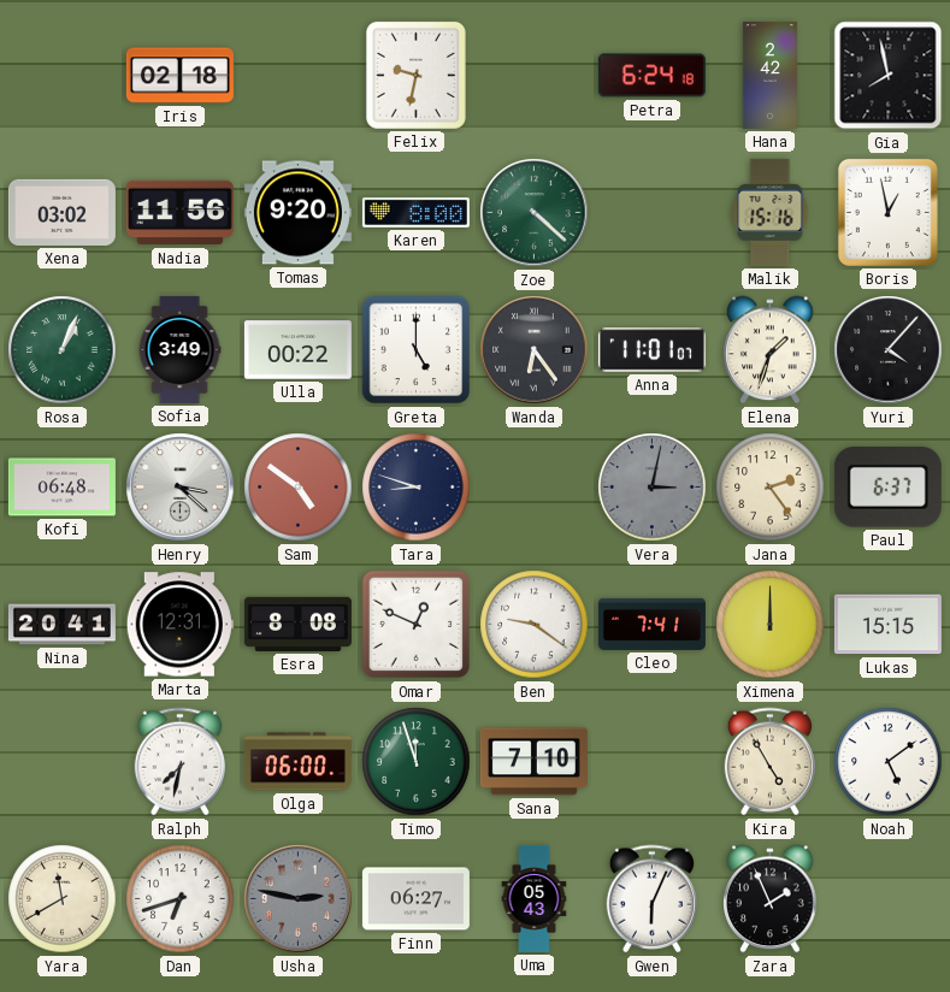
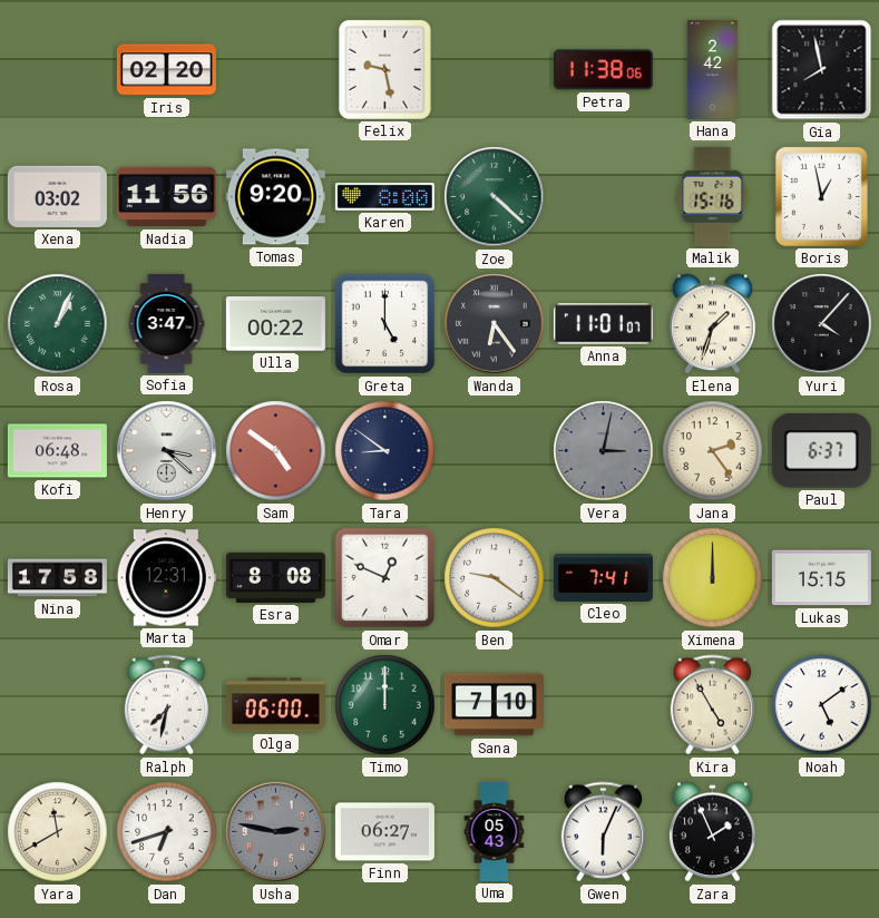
Iris: 02:18 -> 02:20 (166, 70)
Felix: 9:32 -> 9:28 (384, 69)
Petra: 6:24 -> 11:38 (603, 70)
Sofia: 3:49 -> 3:47 (166, 323)
Tara: 8:48 -> 8:51 (385, 451)
Nina: 20:41 -> 17:58 (57, 578)
Timo: 11:57 -> 12:00 (385, 705)
